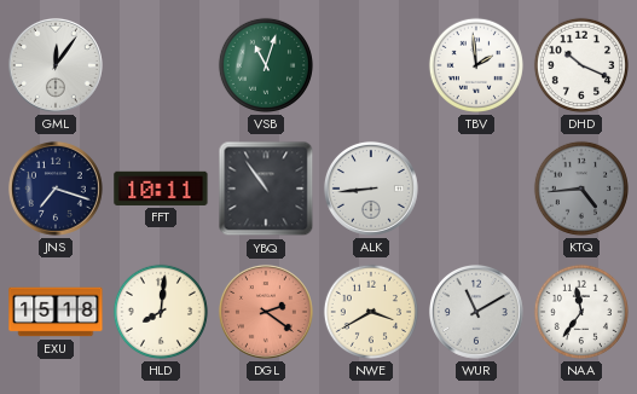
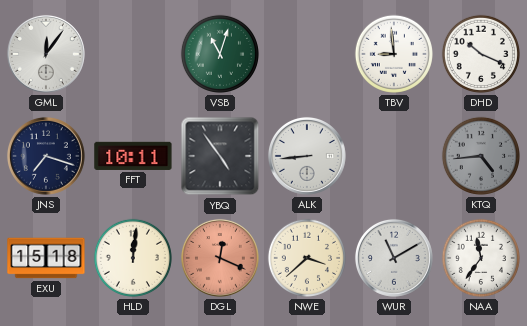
TBV: 1:59 -> 8:59 (394, 54)
YBQ: 10:54 -> 4:54 (220, 156)
HLD: 8:01 -> 12:01 (133, 258)
DGL: 2:21 -> 12:19 (220, 258)
NWE: 3:40 -> 3:38 (307, 258)
